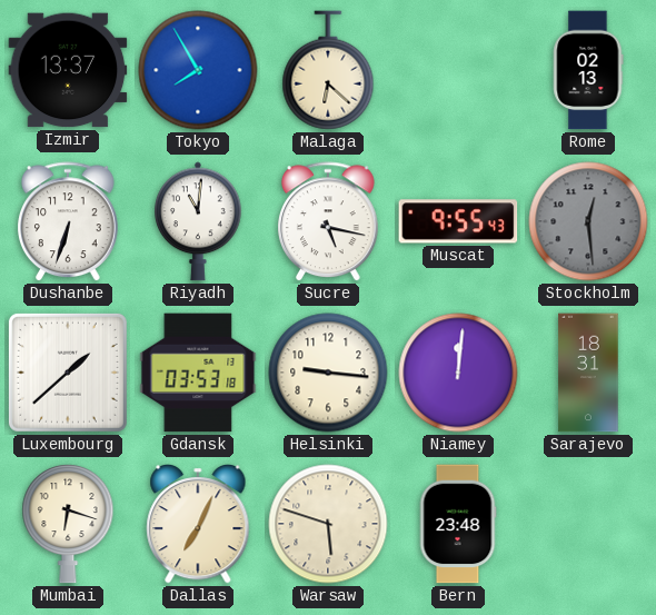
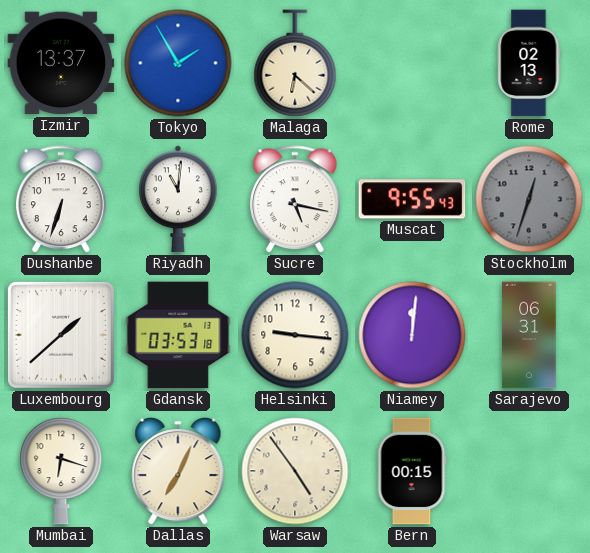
Tokyo: 7:55 -> 1:55 (178, 63)
Stockholm: 12:29 -> 12:33 (529, 199)
Sarajevo: 18:31 -> 06:31 (529, 335)
Warsaw: 5:48 -> 4:54 (295, 471)
Bern: 23:48 -> 00:15 (412, 471)
